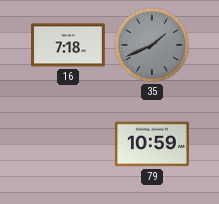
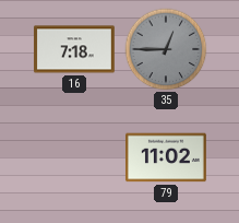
35: 1:41 -> 12:45 (166, 49)
79: 10:59 -> 11:02 (166, 157)
